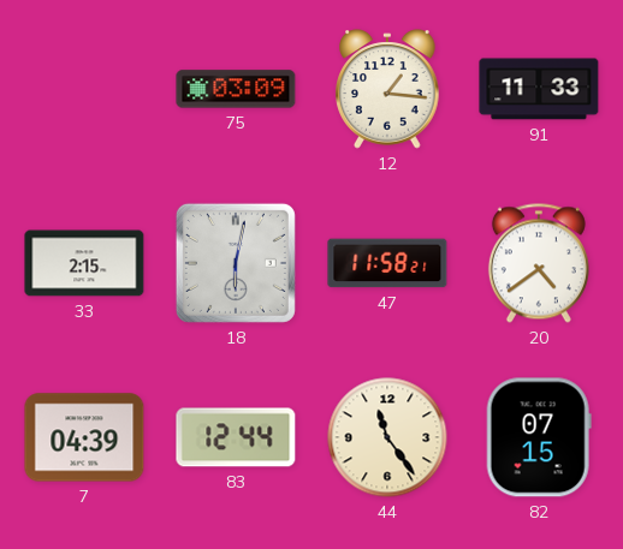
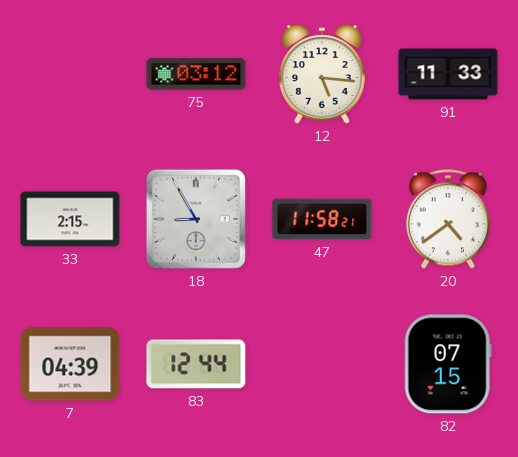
75: 03:09 -> 03:12 (196, 74)
12: 1:16 -> 5:16 (322, 74)
18: 6:02 -> 8:55 (196, 219)
44: 11:24 -> none (387, 437)
